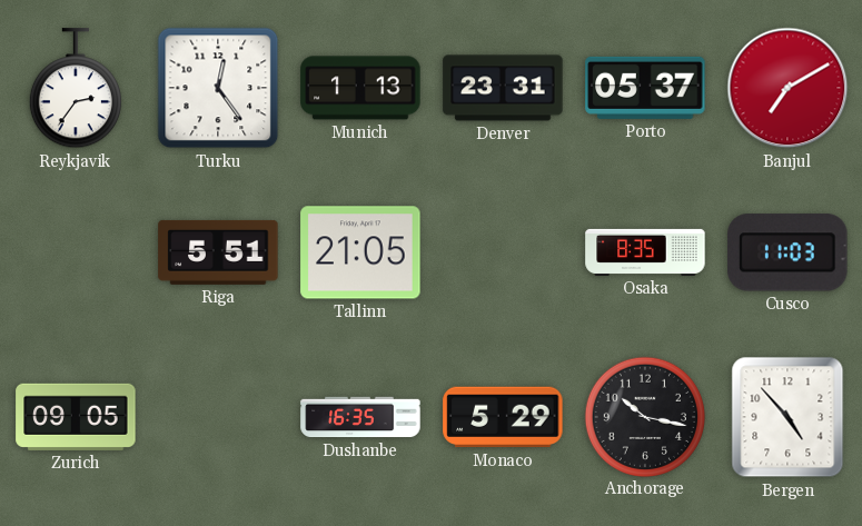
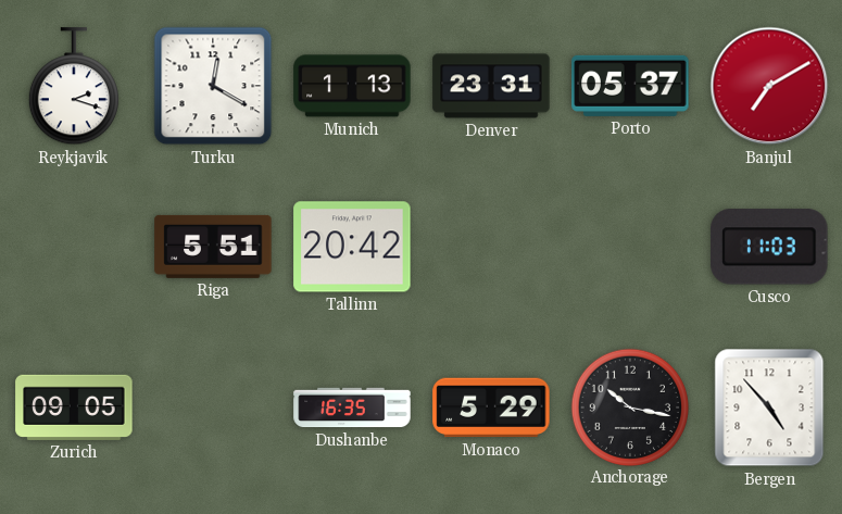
Reykjavik: 2:36 -> 2:18 (74, 87)
Turku: 12:24 -> 12:20 (213, 86)
Tallinn: 21:05 -> 20:42 (352, 247)
Osaka: 8:35 -> none (645, 252)
